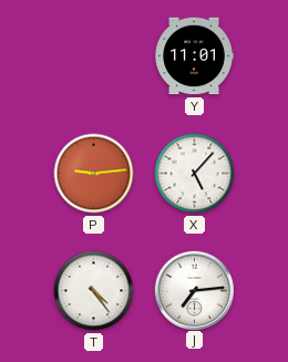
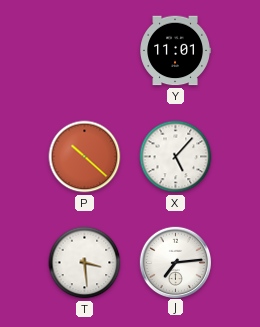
P: 9:14 -> 10:22 (85, 157)
T: 4:24 -> 3:29 (85, 263)
